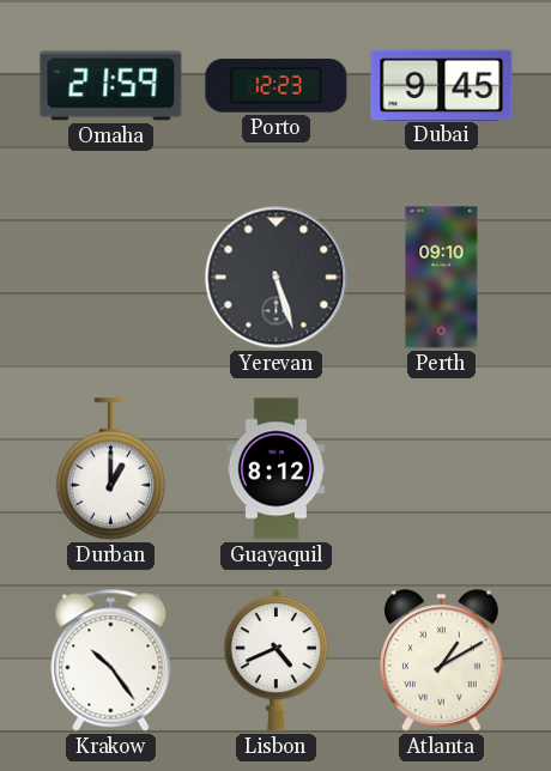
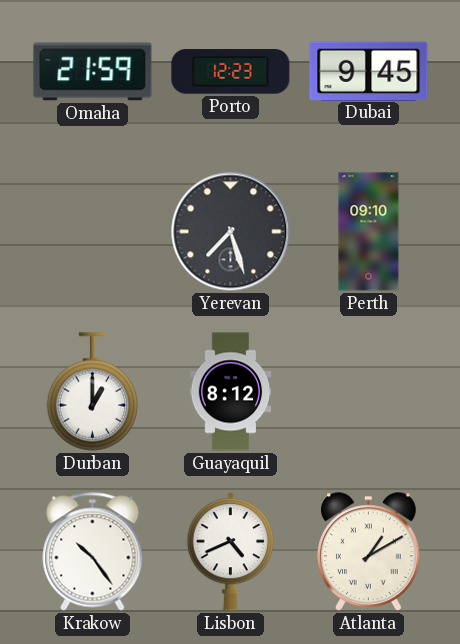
Yerevan: 5:27 -> 7:27 (231, 232)
